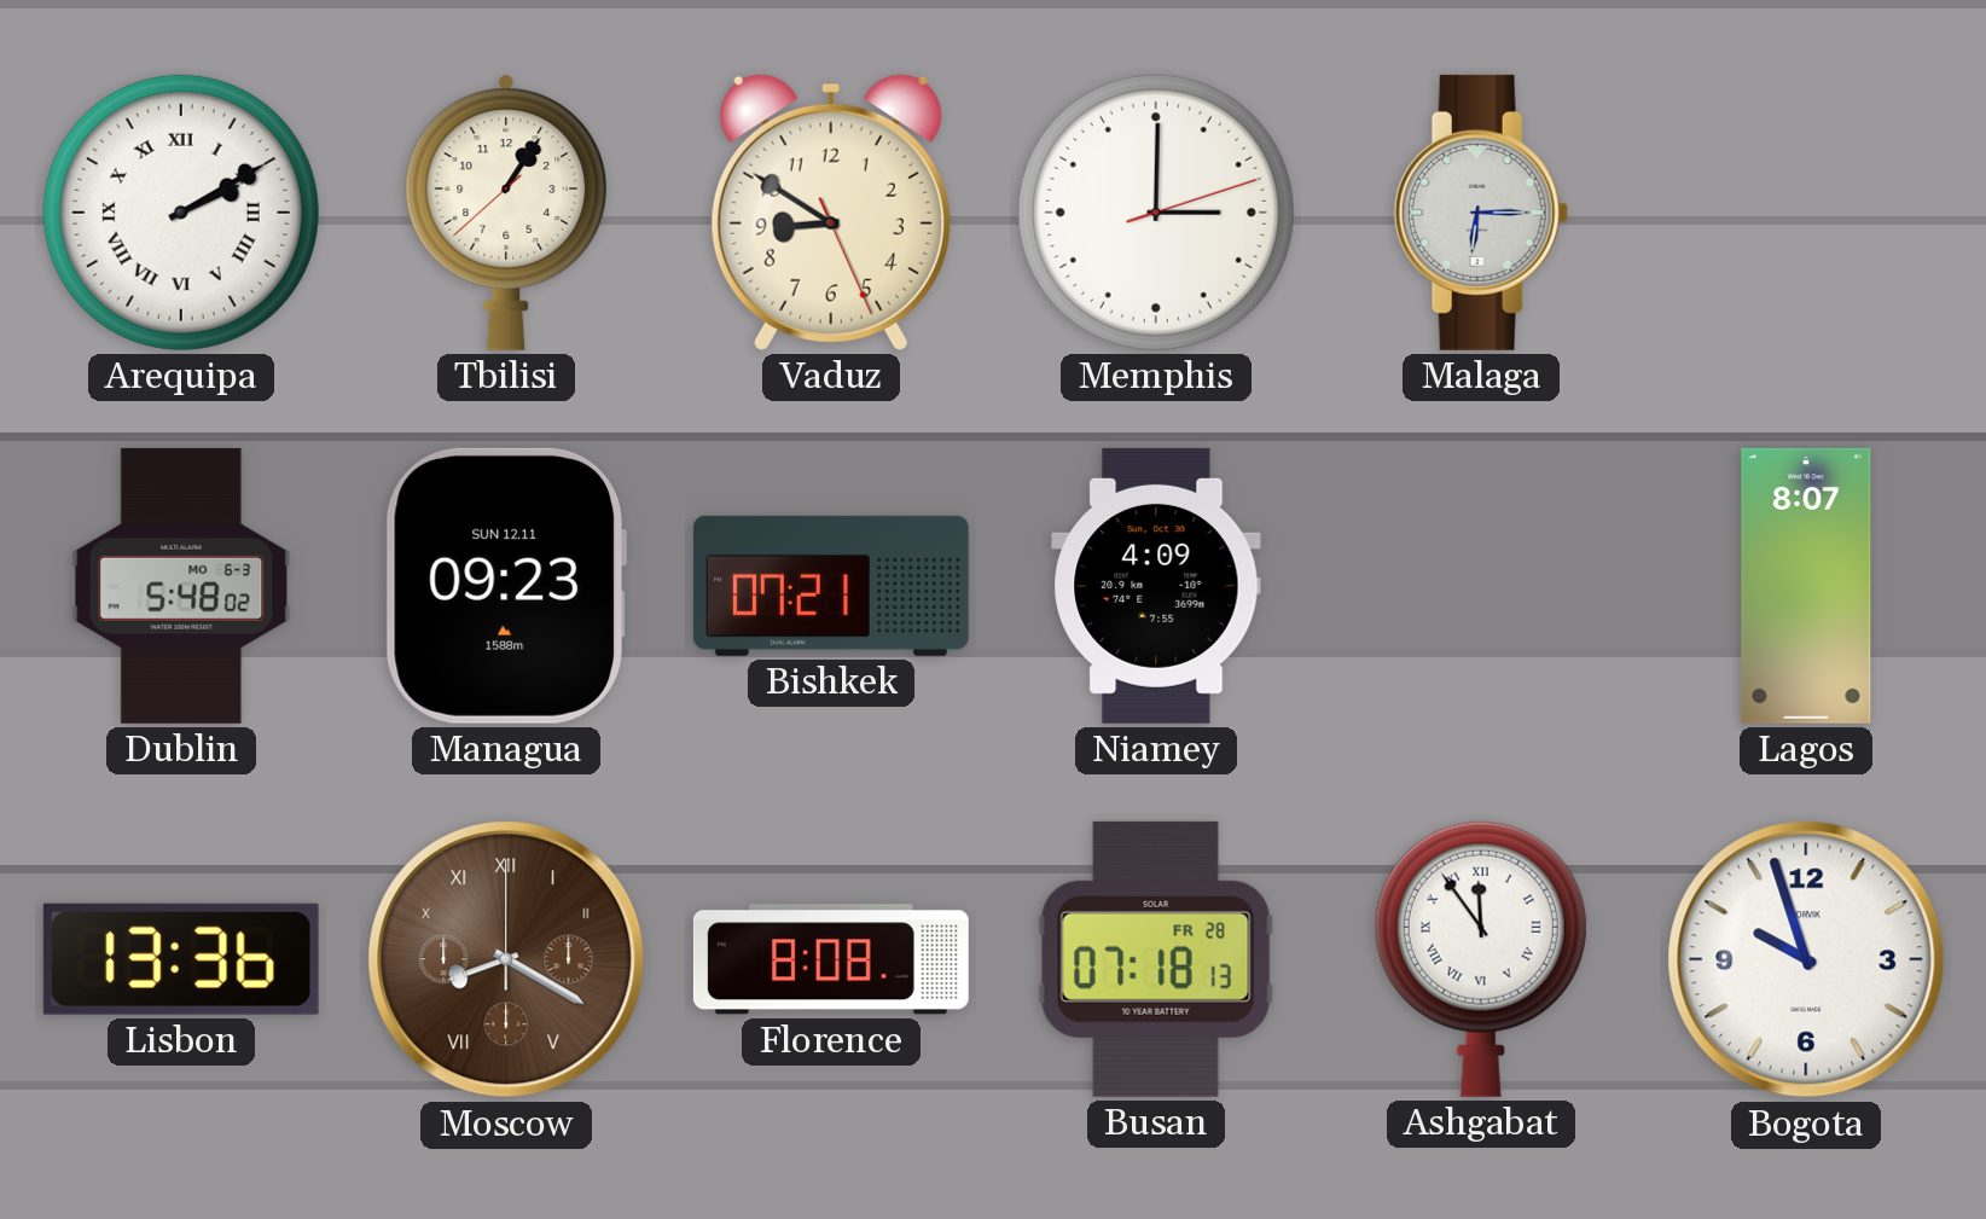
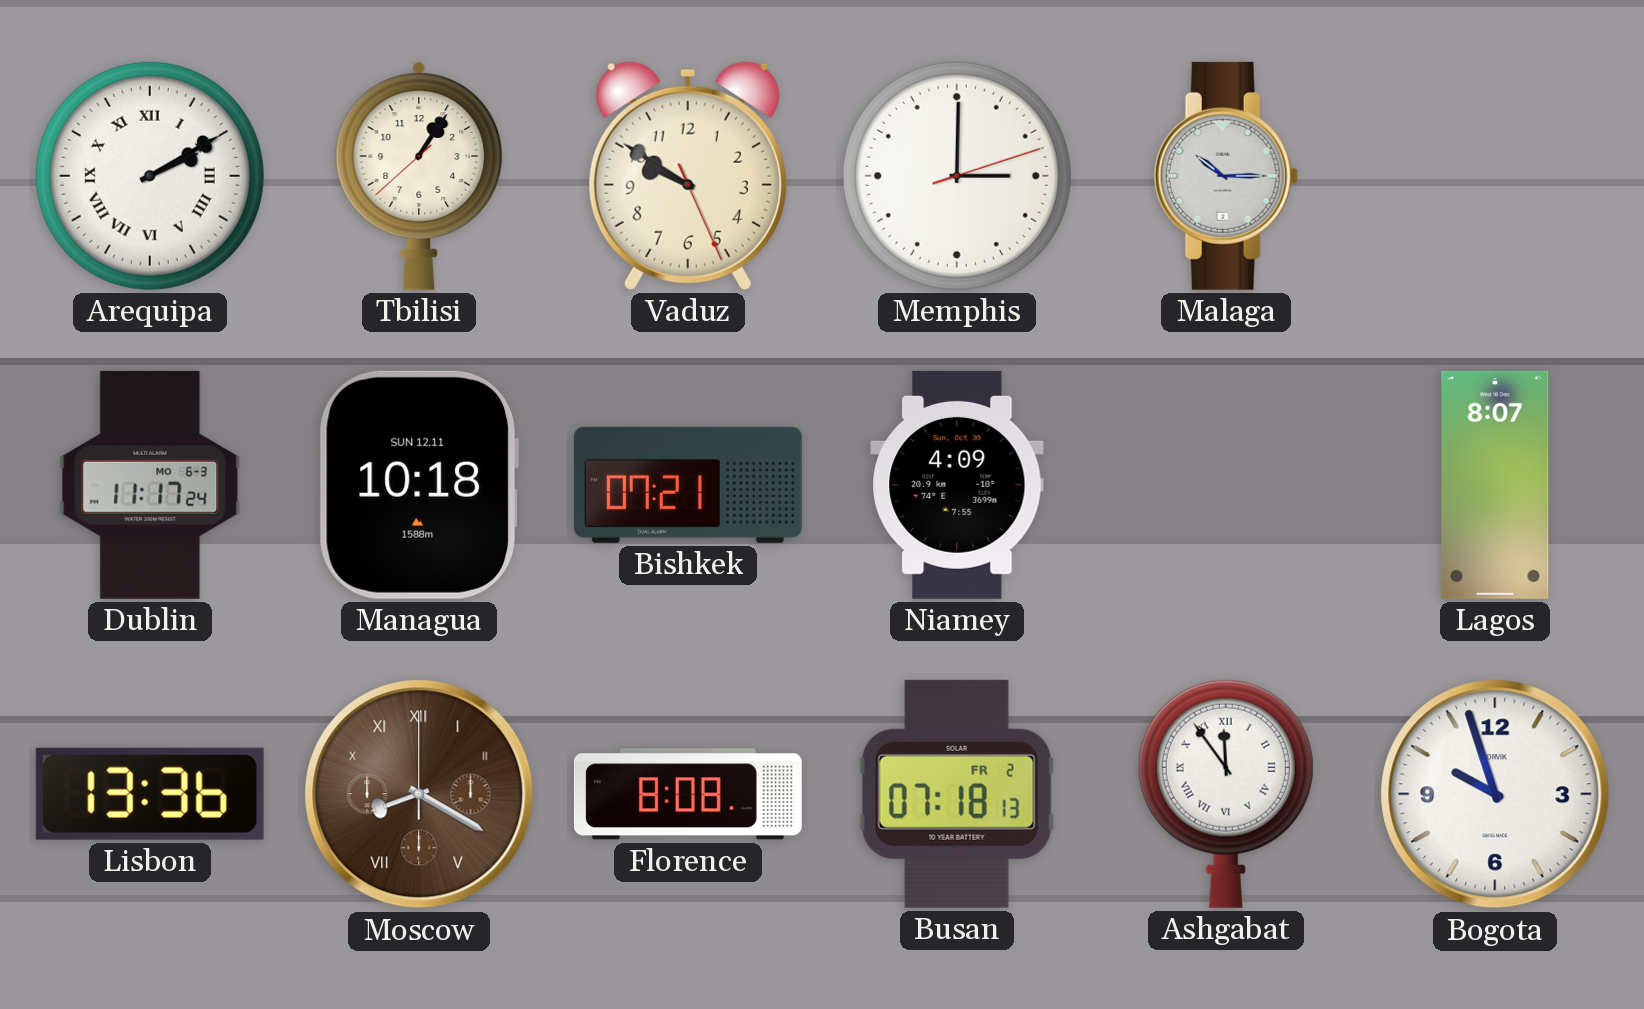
Vaduz: 8:50 -> 9:50 (688, 176)
Malaga: 6:15 -> 10:15 (1226, 176)
Dublin: 5:48 -> 11:17 (150, 485)
Managua: 09:23 -> 10:18 (418, 485)
Busan date: FR 28 -> FR 2 (957, 794)
